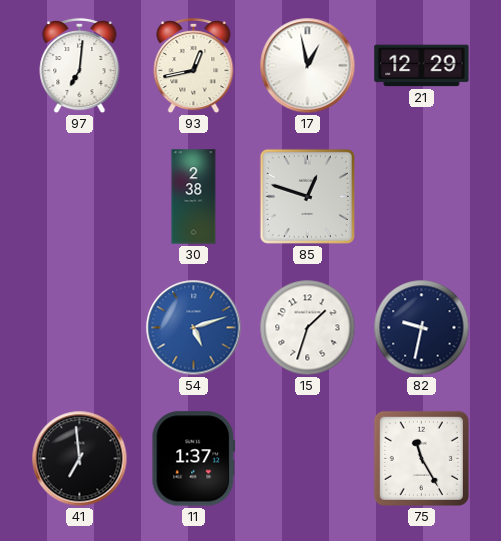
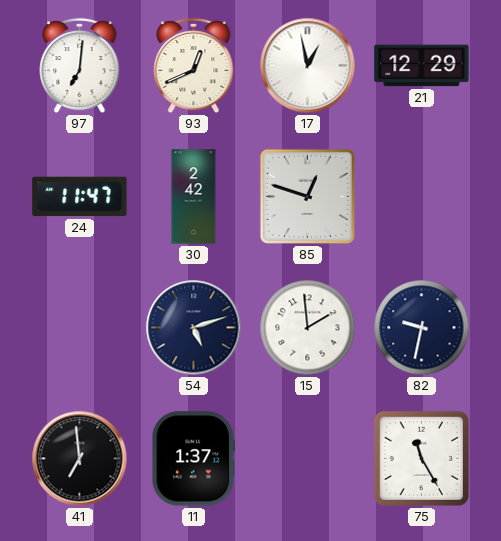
93: 12:43 -> 12:41 (194, 66)
24: none -> 11:47 (80, 197)
30: 2:38 -> 2:42 (194, 197)
54 dial: blue -> navy (194, 328)
15: 1:33 -> 1:59 (308, 328)
